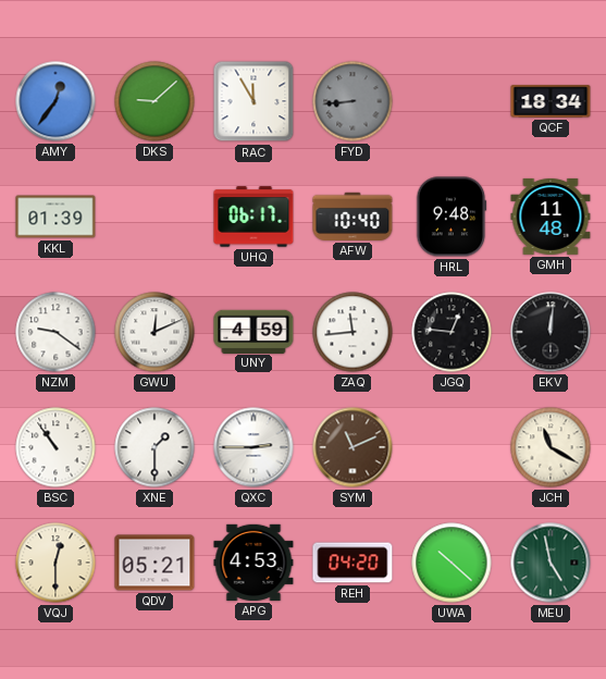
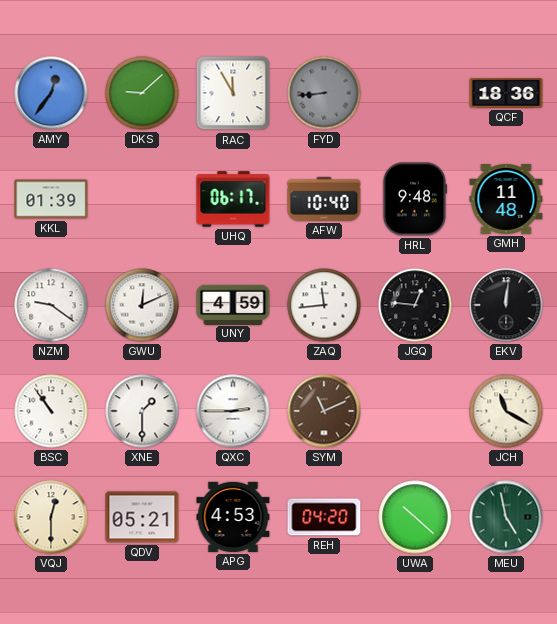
QCF: 18:34 -> 18:36 (506, 93)
